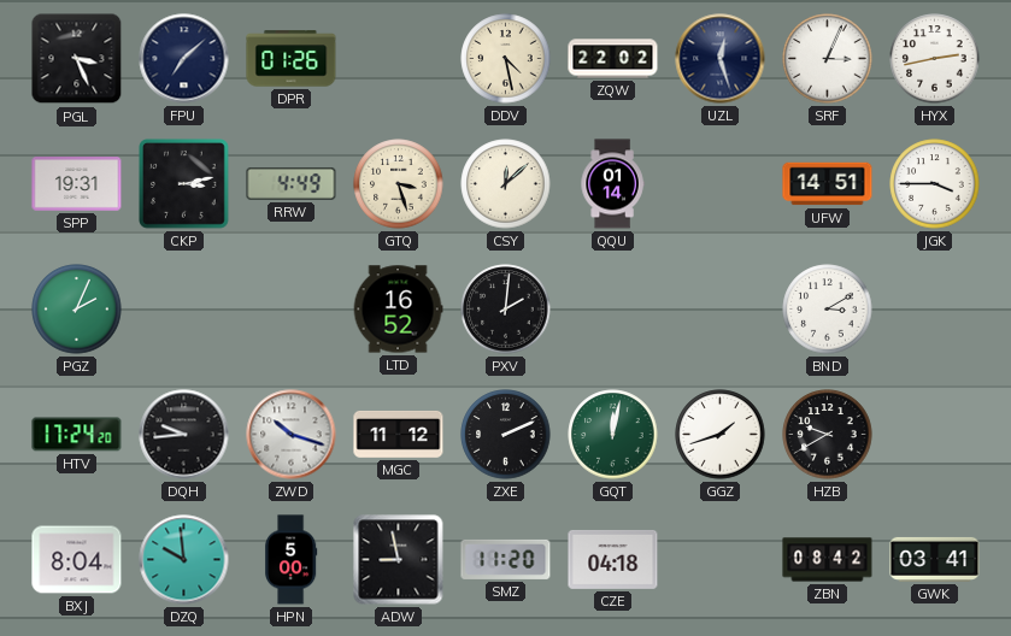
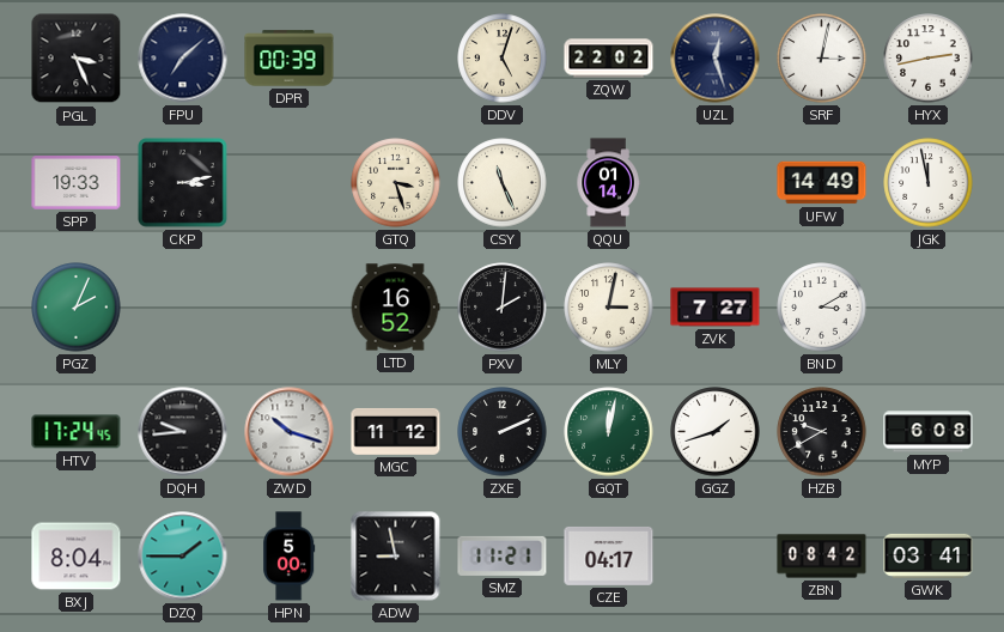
DPR: 01:26 -> 00:39 (290, 59)
DDV: 4:28 -> 5:03 (503, 59)
SRF: 3:04 -> 3:02 (822, 59)
SPP: 19:31 -> 19:33 (77, 183)
RRW: 4:49 -> none (292, 183)
CSY: 12:08 -> 11:26 (503, 183)
UFW: 14:51 -> 14:49 (822, 183)
JGK: 3:45 -> 11:58 (929, 183)
MLY: none -> 3:02 (609, 308)
ZVK: none -> 7:27 (716, 308)
HTV: 17:24:20 -> 17:24:45 (77, 432)
MYP: none -> 6:08 (929, 432)
DZQ: 9:59 -> 1:45 (183, 557)
SMZ: 11:20 -> 11:21 (503, 555)
CZE: 04:18 -> 04:17 (609, 555)
